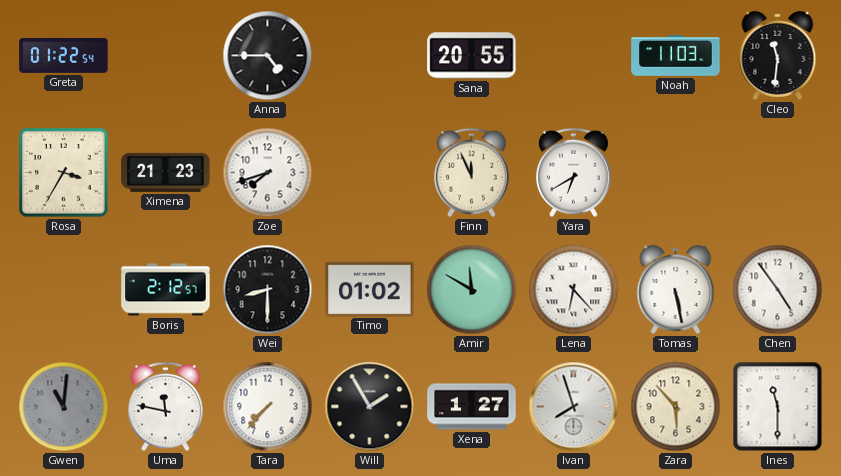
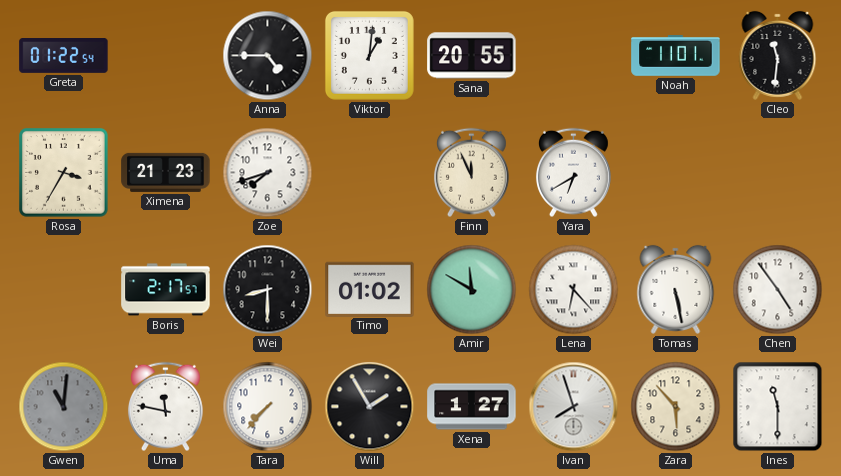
Viktor: none -> 1:01 (369, 55)
Noah: 11:03 -> 11:01 (676, 56)
Boris: 2:12 -> 2:17 (166, 290)
